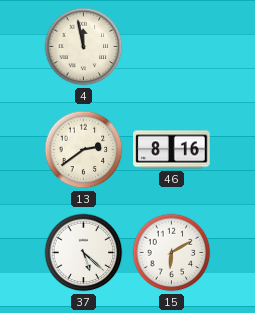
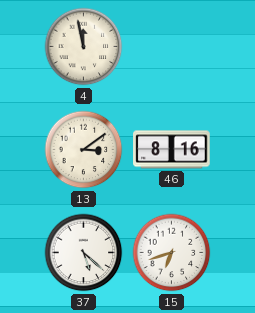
13: 2:39 -> 3:09 (84, 150)
15: 6:10 -> 6:42 (172, 253)
